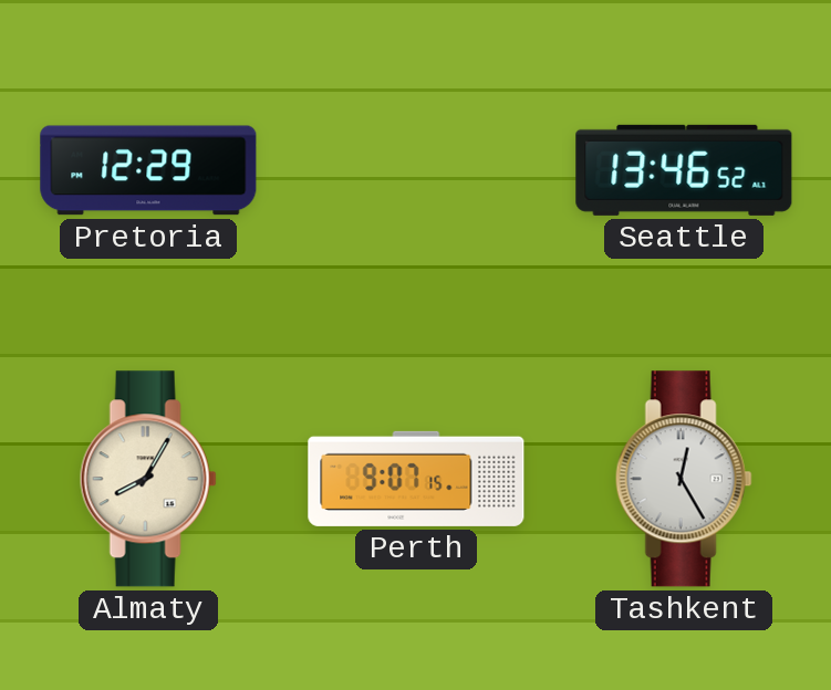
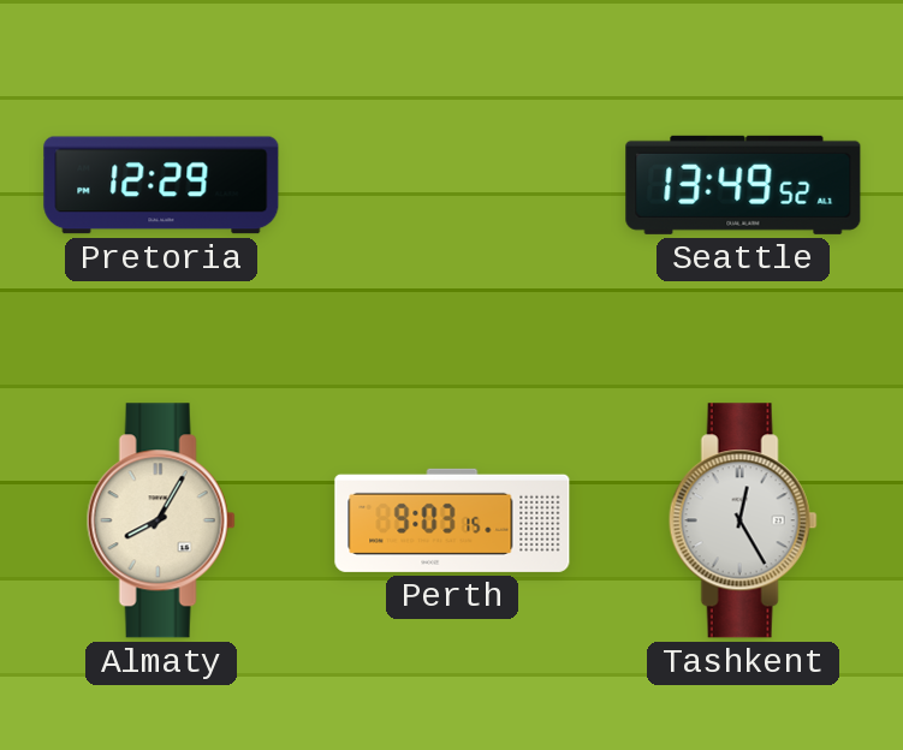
Seattle: 13:46 -> 13:49 (743, 185)
Perth: 9:07 -> 9:03 (452, 520)
